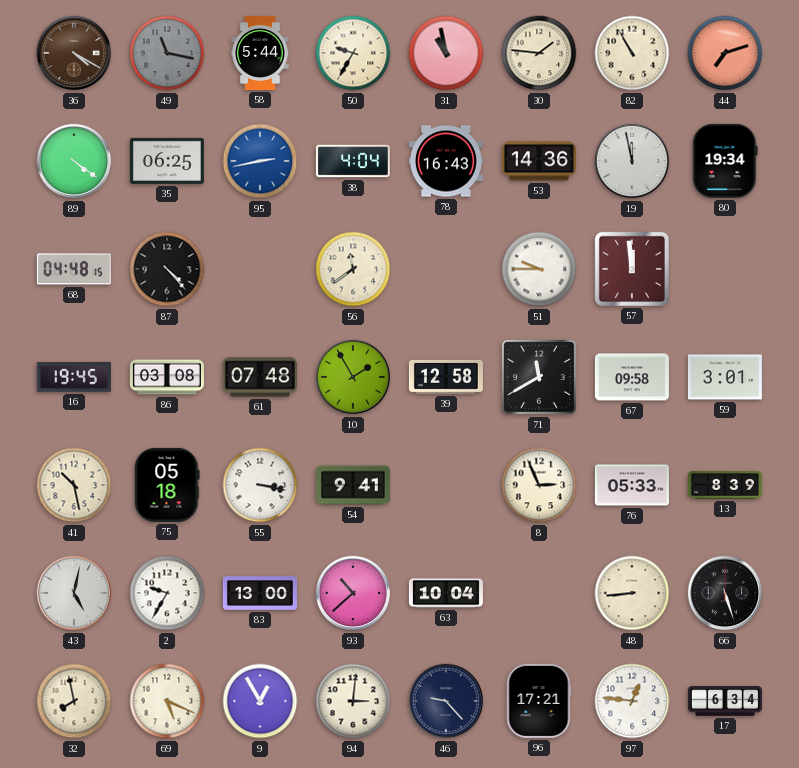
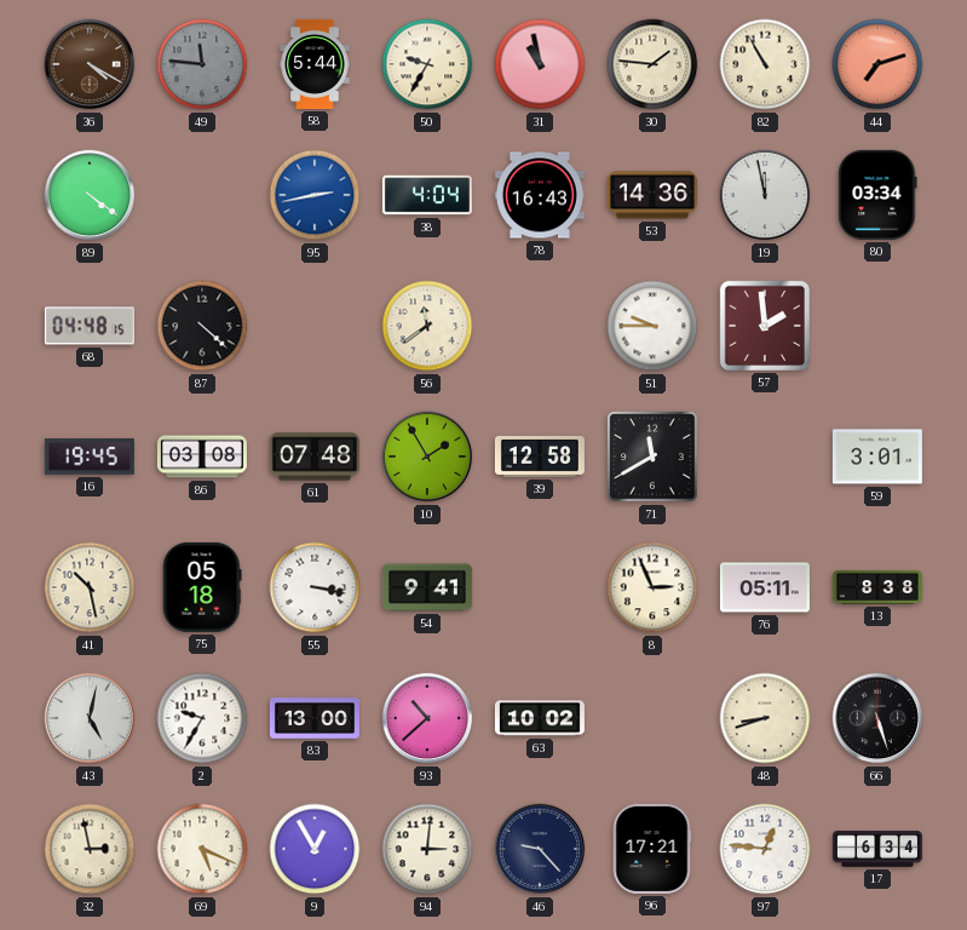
49: 11:17 -> 11:46 (202, 64)
35: 06:25 -> none (167, 161)
80: 19:34 -> 03:34 (877, 195)
87: 4:23 -> 4:22 (202, 326)
57: 11:59 -> 1:59 (765, 326)
67: 09:58 -> none (632, 377)
76: 05:33 -> 05:11 (765, 587)
13: 8:39 -> 8:38 (877, 589)
63: 10:04 -> 10:02 (540, 718)
48: 8:44 -> 8:42 (765, 718)
32: 7:58 -> 2:58 (90, 849)
